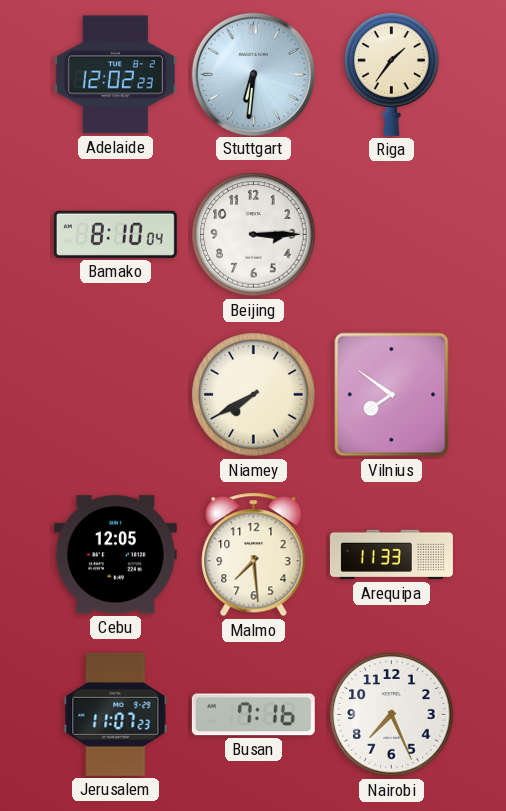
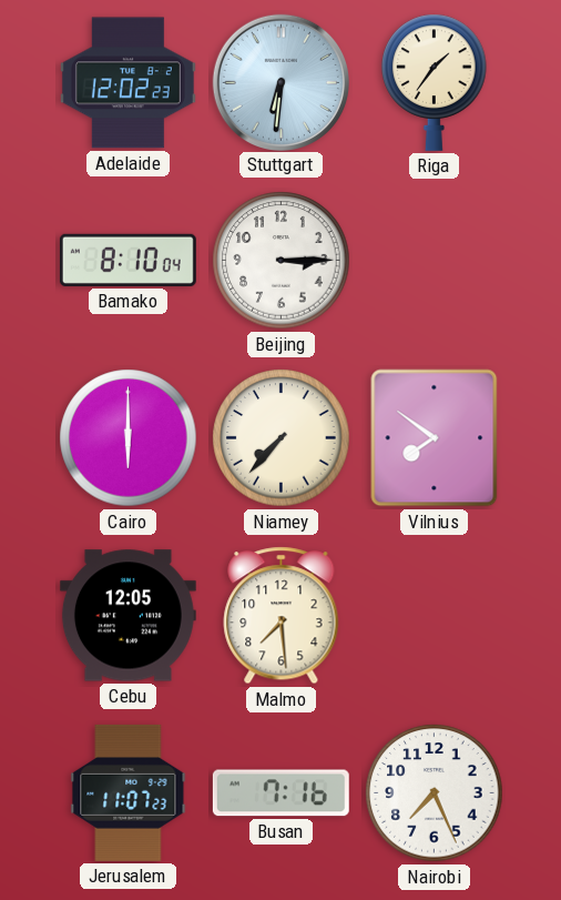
Cairo: none -> 6:00 (129, 438)
Niamey: 7:40 -> 7:37 (282, 438)
Arequipa: 11:33 -> none (391, 555)
